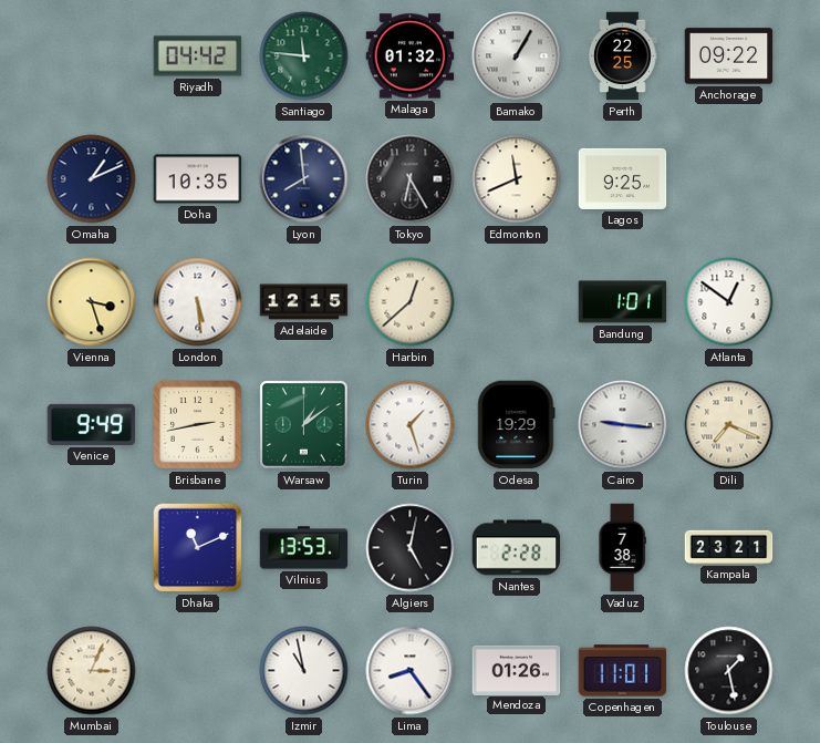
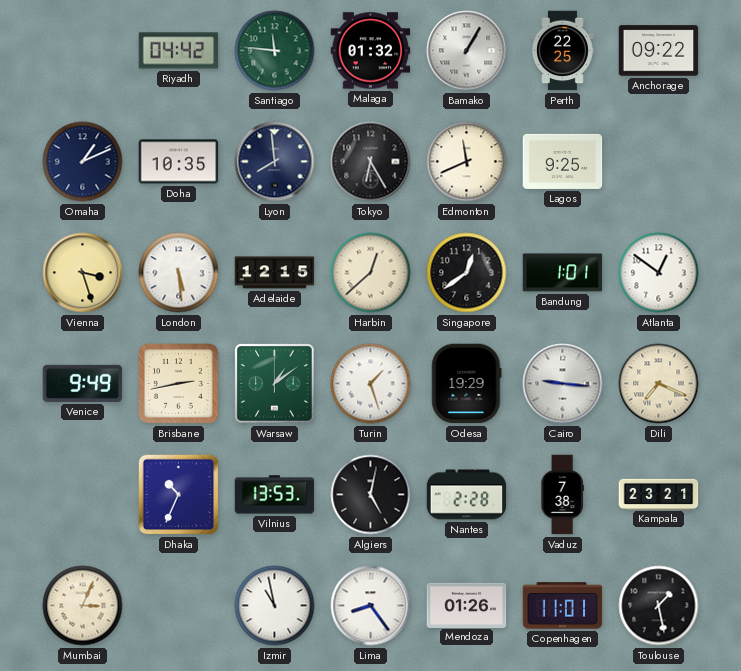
Singapore: none -> 12:39 (467, 273)
Dhaka: 11:11 -> 10:34 (179, 495)
